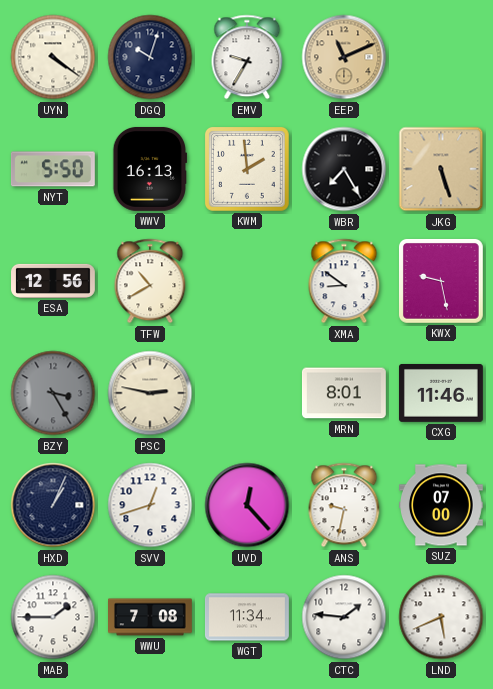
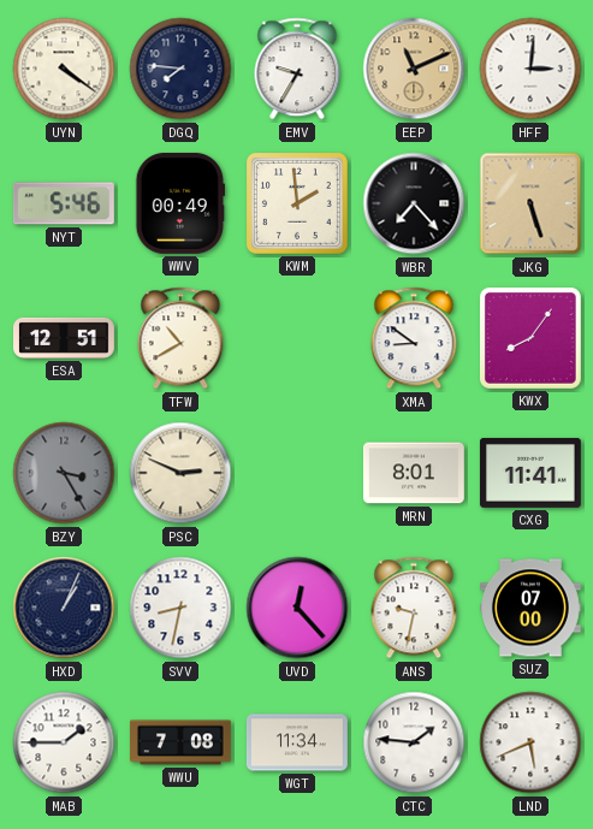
DGQ: 10:03 -> 7:46 (180, 69)
HFF: none -> 3:01 (530, 69)
NYT: 5:50 -> 5:46 (64, 203)
WWV: 16:13 -> 00:49 (180, 203)
WBR: 7:25 -> 7:23 (414, 203)
ESA: 12:56 -> 12:51 (65, 338)
KWX: 9:28 -> 8:06 (530, 338)
PSC: 2:47 -> 2:49 (180, 473)
CXG: 11:46 -> 11:41 (530, 473)
SVV: 12:42 -> 8:32 (180, 608)
